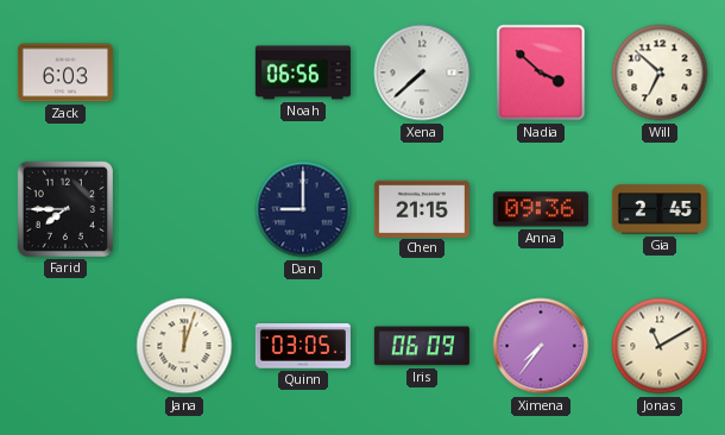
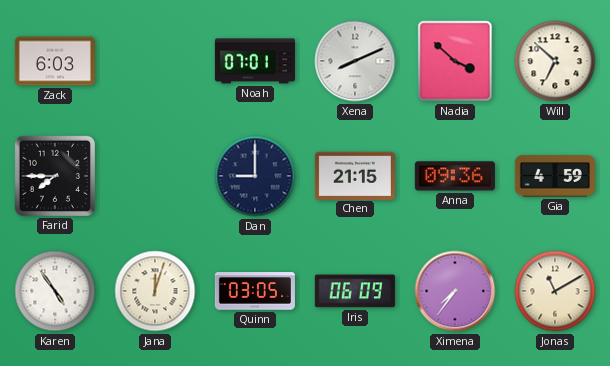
Noah: 06:56 -> 07:01 (255, 61)
Xena: 7:38 -> 8:11 (355, 61)
Gia: 2:45 -> 4:59 (555, 176)
Karen: none -> 4:54 (55, 291)
